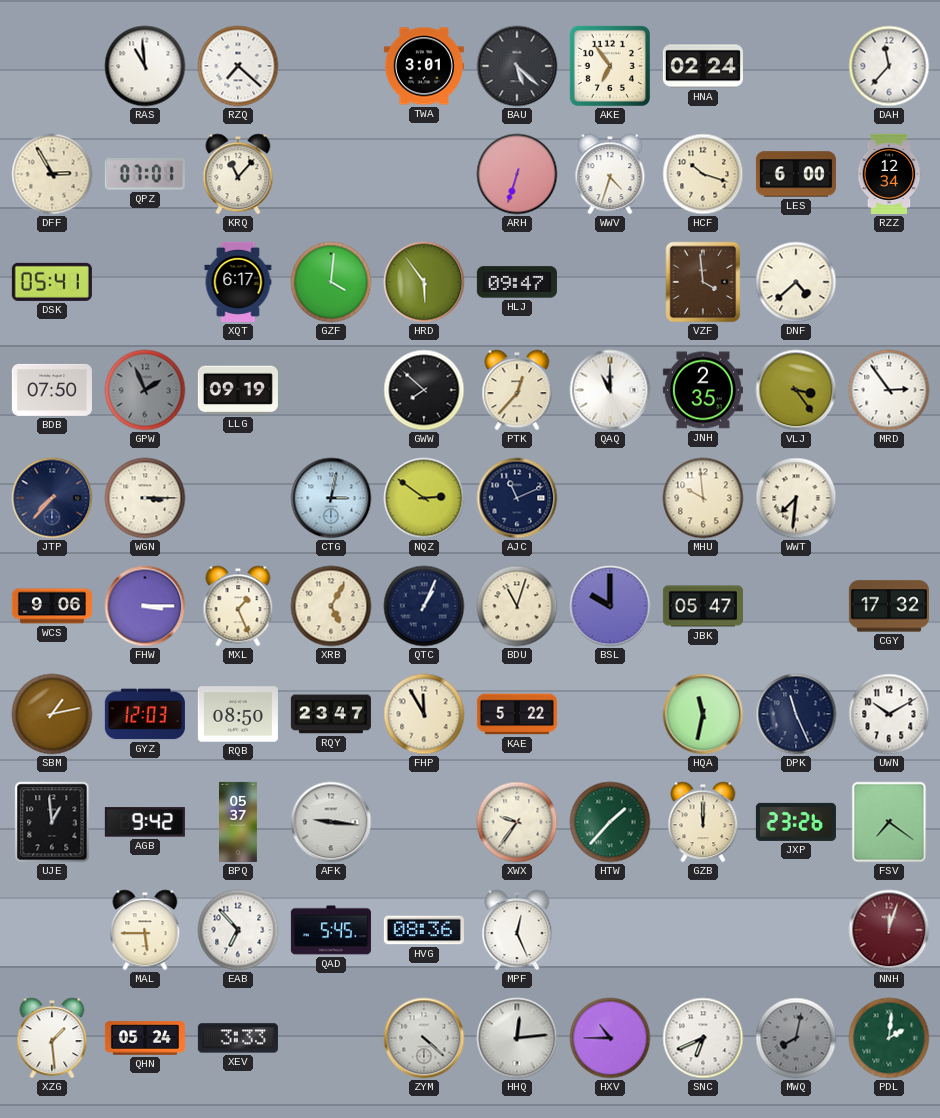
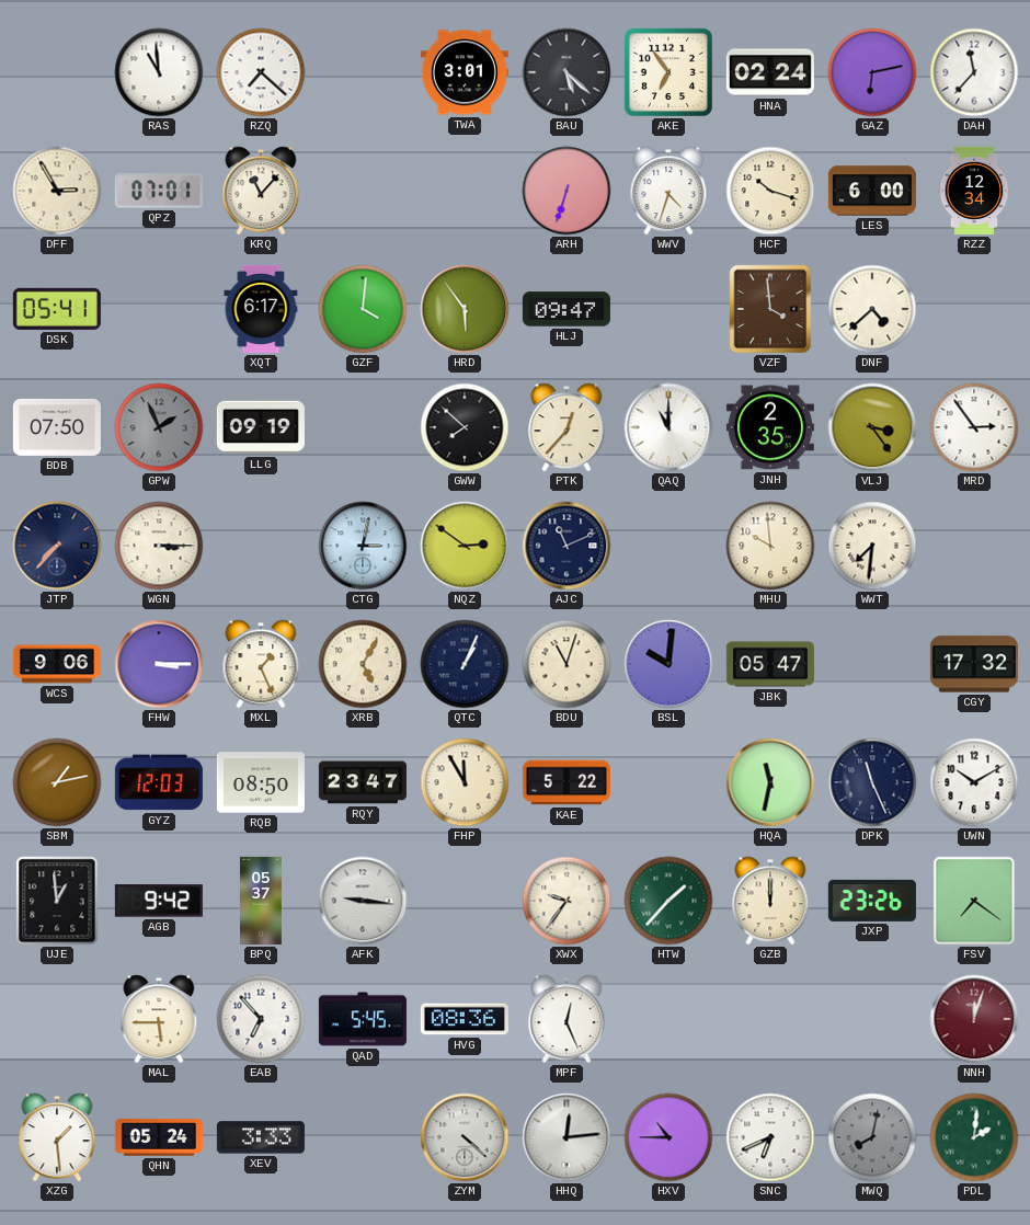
GAZ: none -> 6:13 (872, 72)
BSL: 10:00 -> 10:01 (668, 664)
